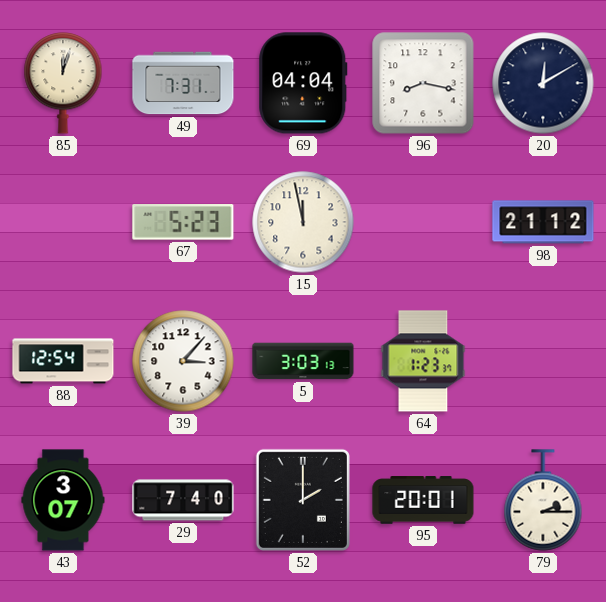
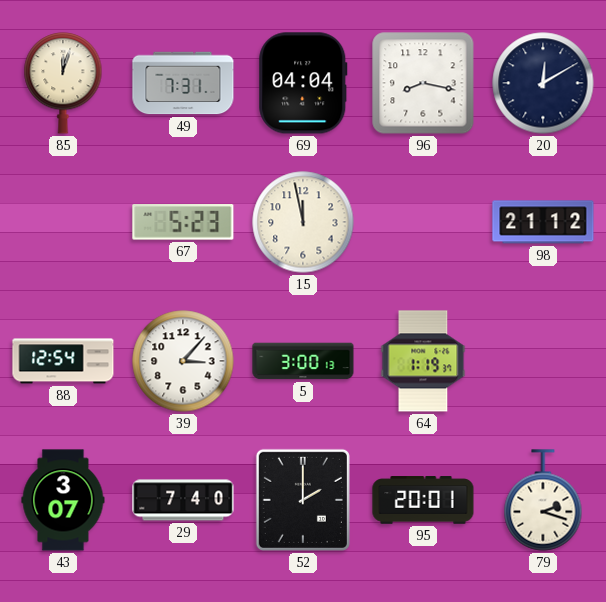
5: 3:03 -> 3:00 (303, 361)
64: 1:23 -> 1:19 (423, 361)
79: 2:15 -> 2:18 (543, 500)
